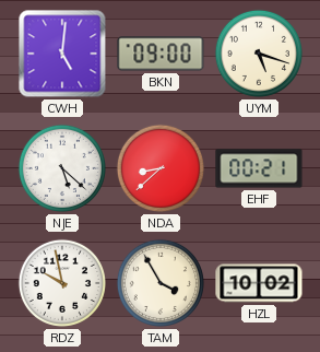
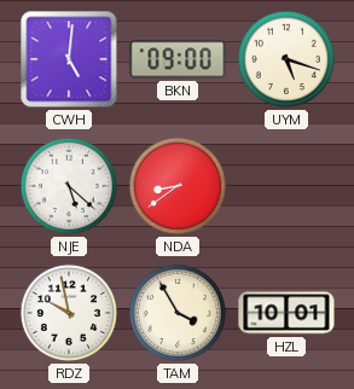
NDA: 8:38 -> 8:39 (178, 186)
EHF: 00:21 -> none (259, 168)
HZL: 10:02 -> 10:01 (286, 313)
